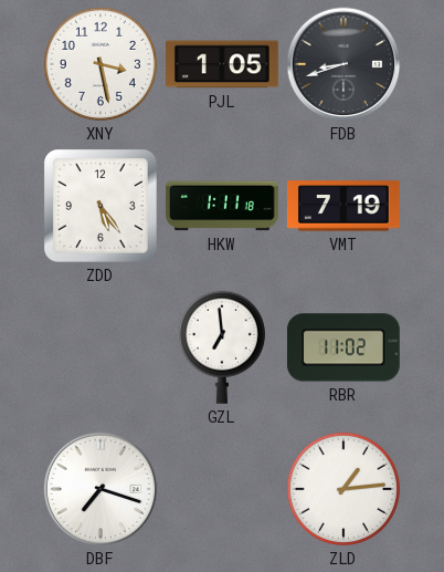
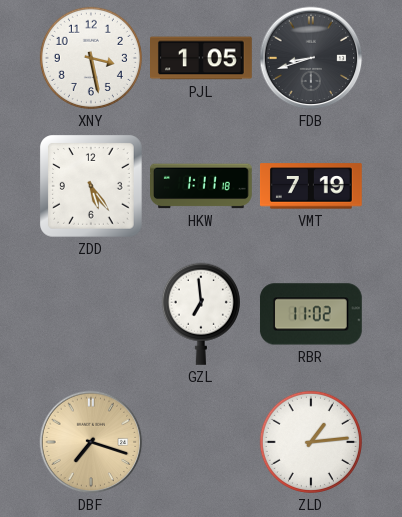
DBF dial: white -> champagne (91, 442)
